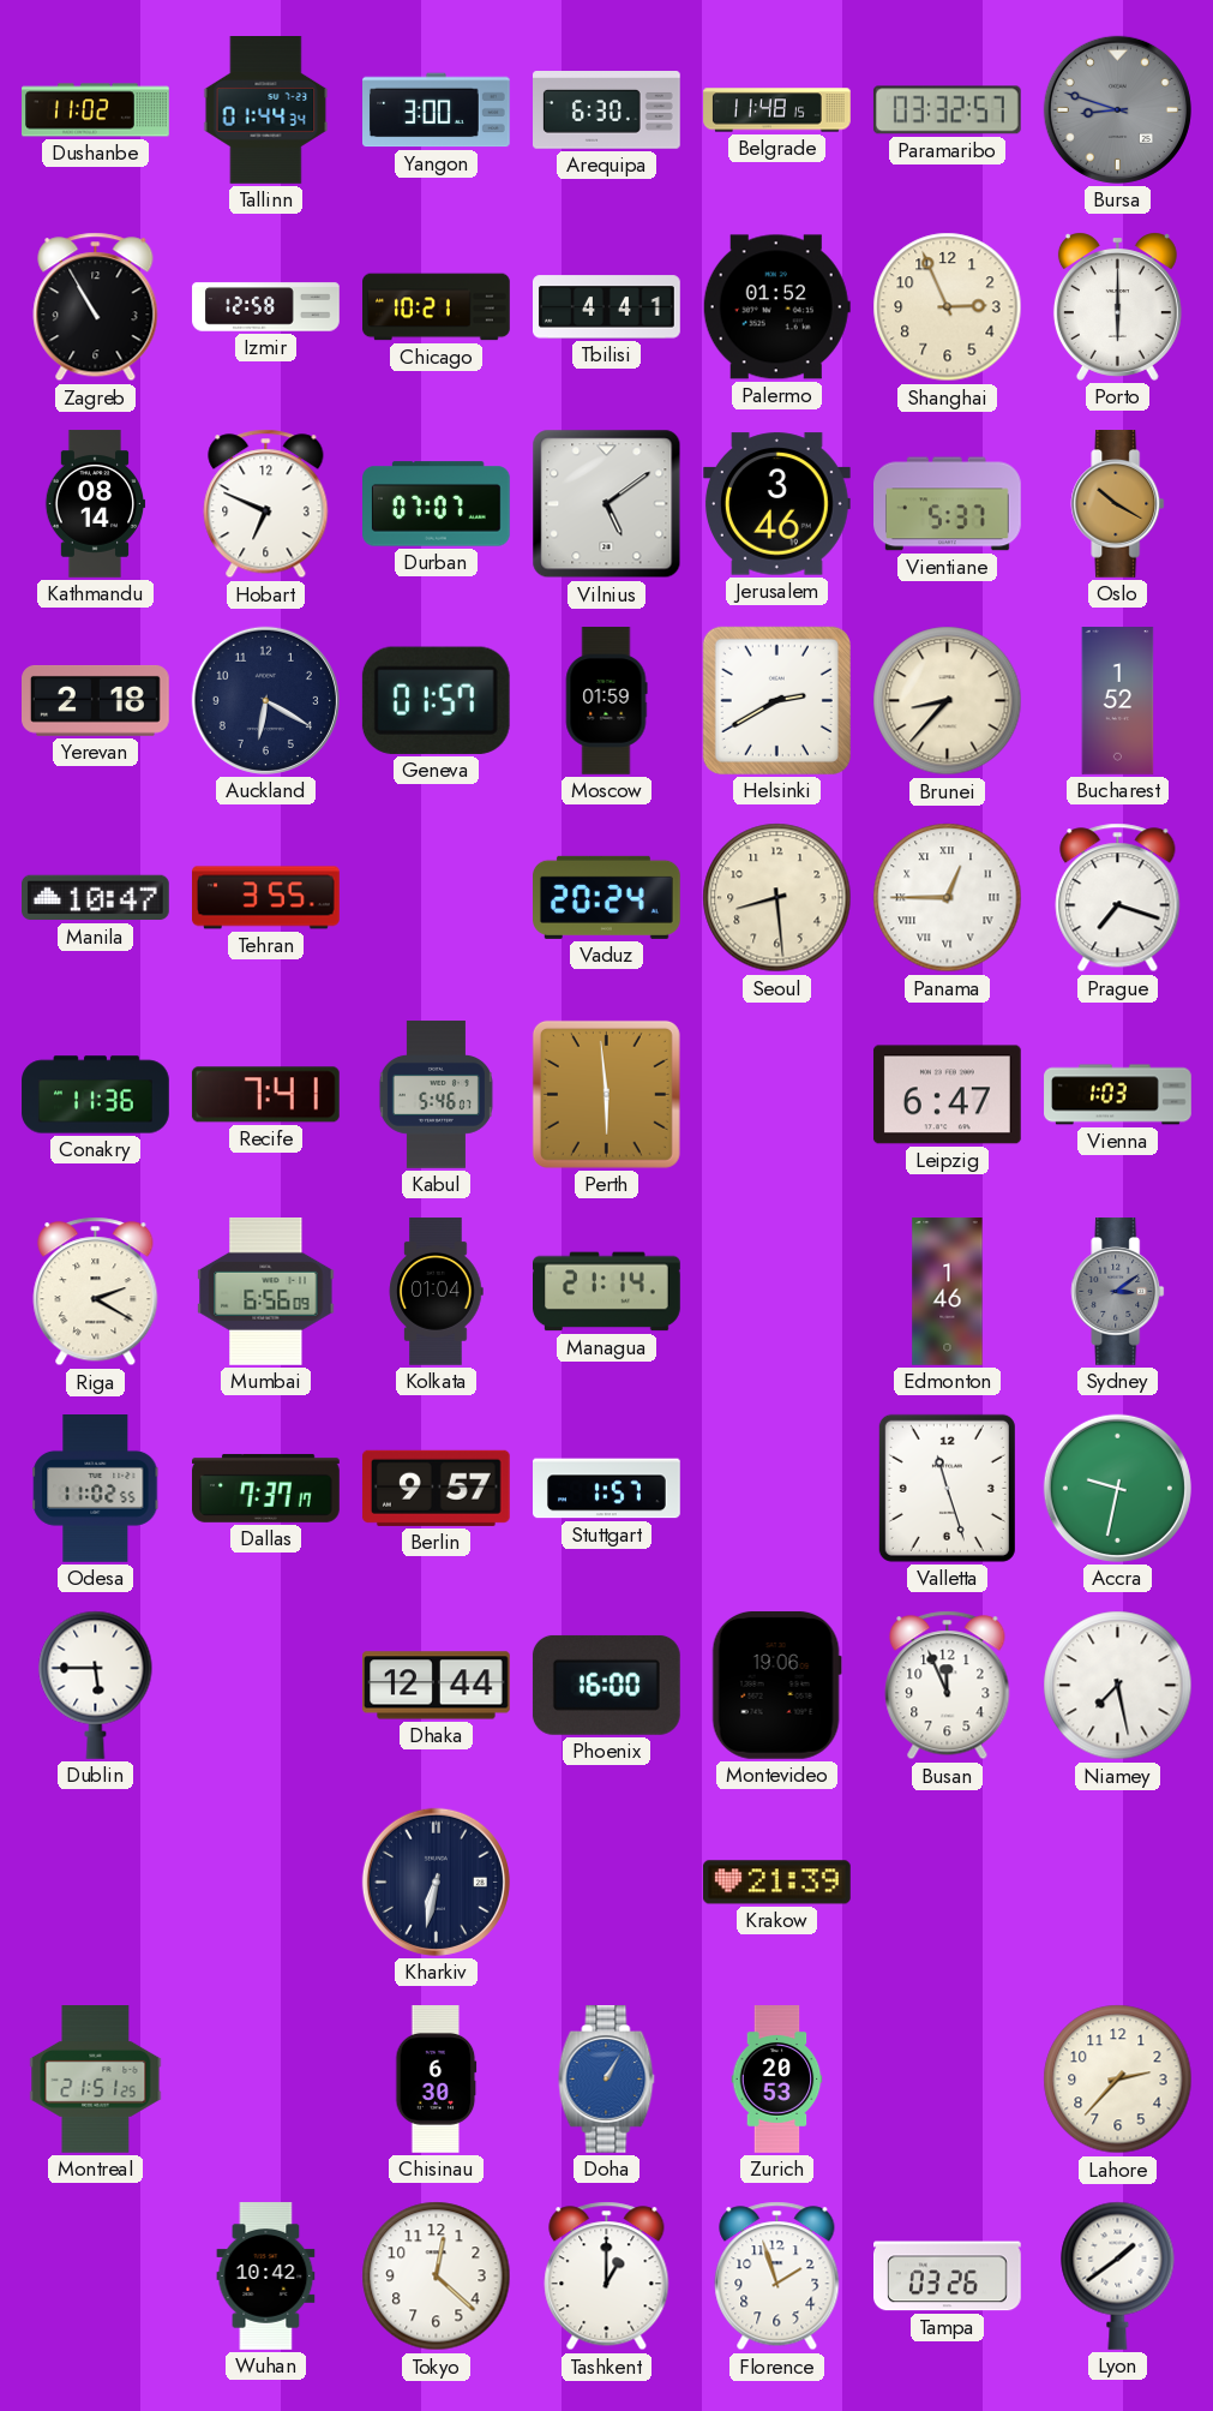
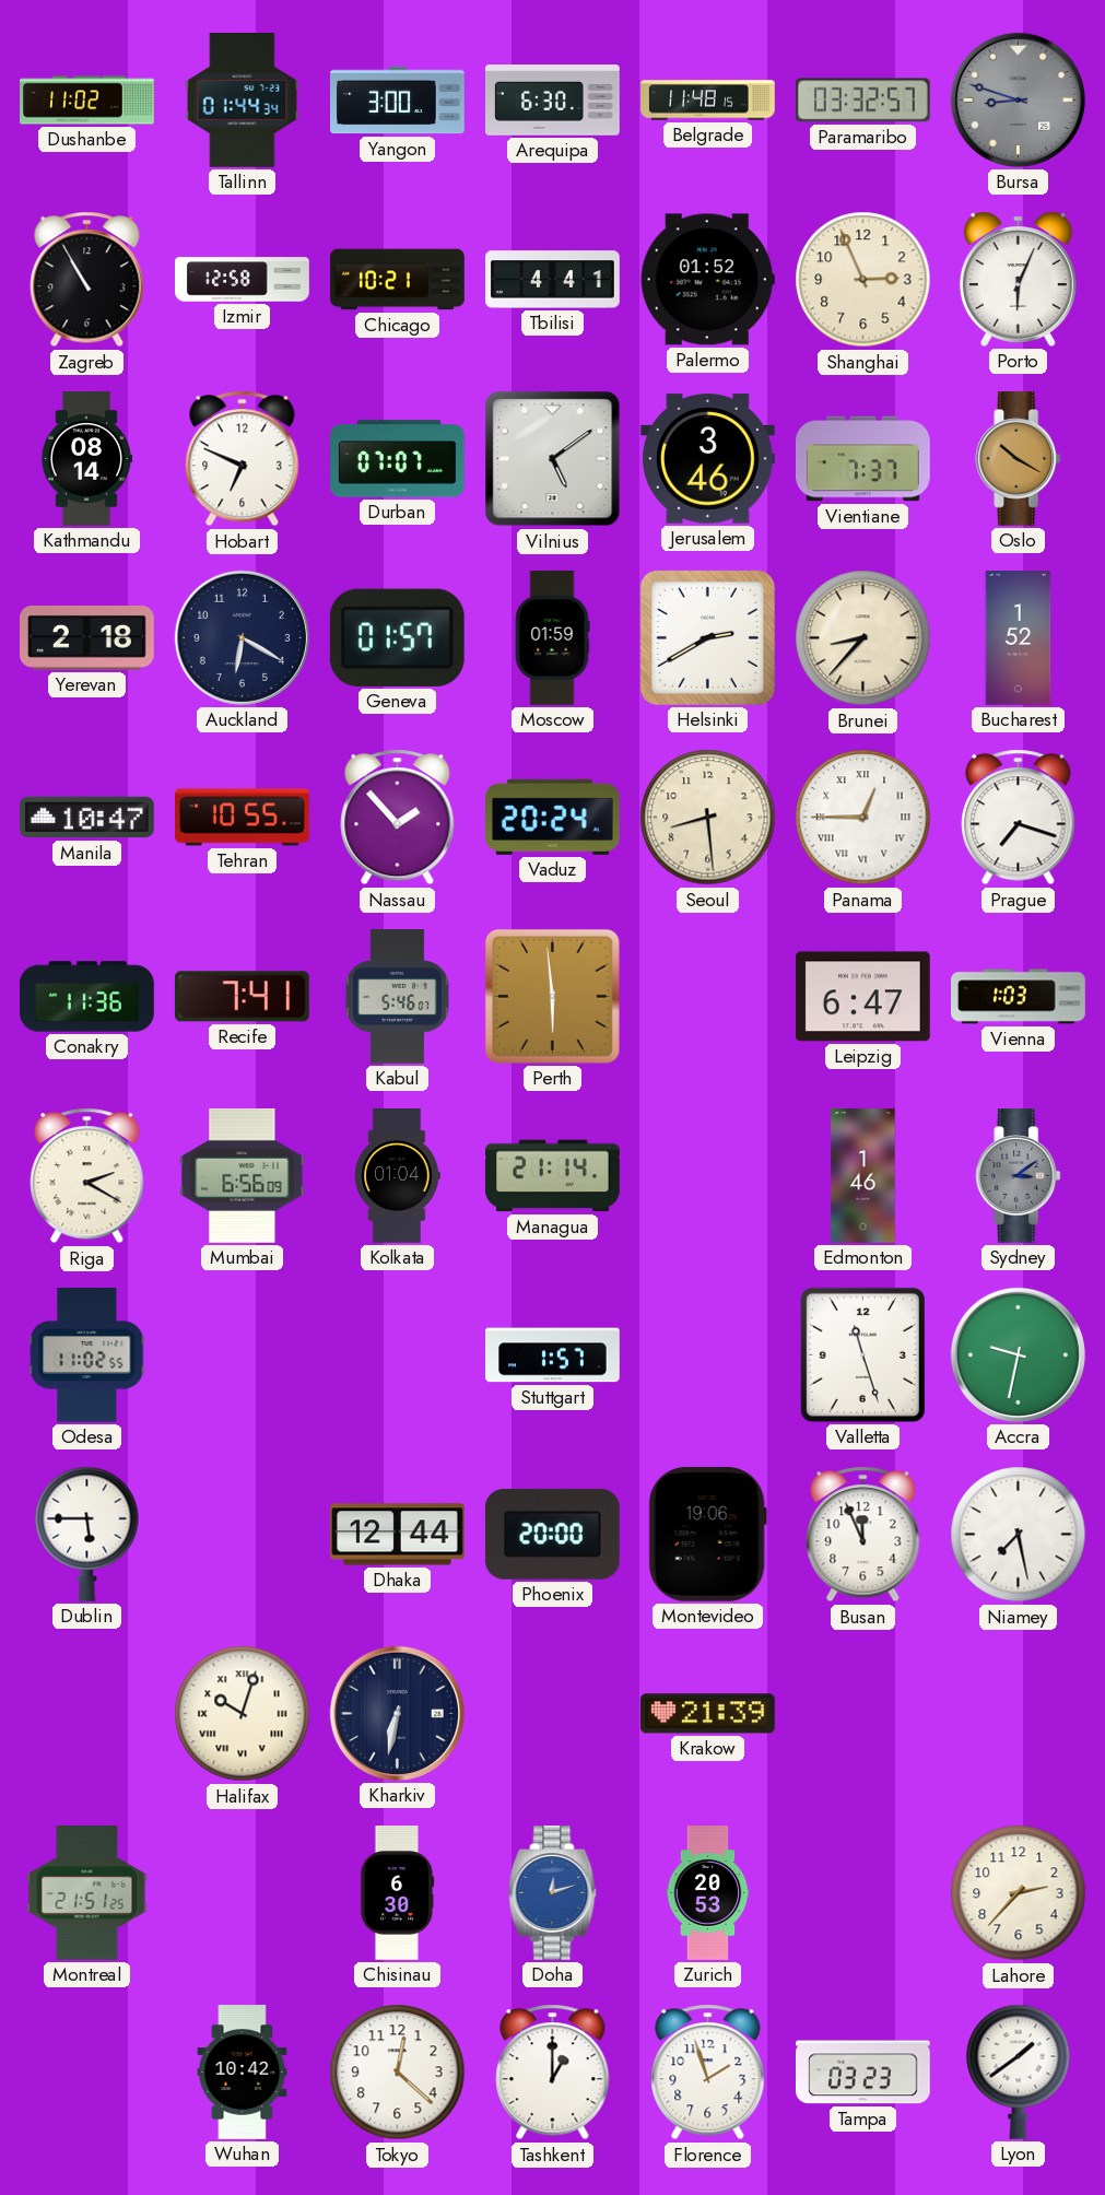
Porto: 6:00 -> 6:04 (1018, 279)
Vientiane: 5:37 -> 7:37 (863, 459)
Tehran: 3:55 -> 10:55 (243, 818)
Nassau: none -> 1:53 (398, 818)
Dallas: 7:37 -> none (266, 1488)
Berlin: 9:57 -> none (436, 1488)
Phoenix: 16:00 -> 20:00 (552, 1534)
Halifax: none -> 10:03 (243, 1714)
Doha: 1:05 -> 12:12 (553, 1893)
Tampa: 03:26 -> 03:23 (863, 2073)
